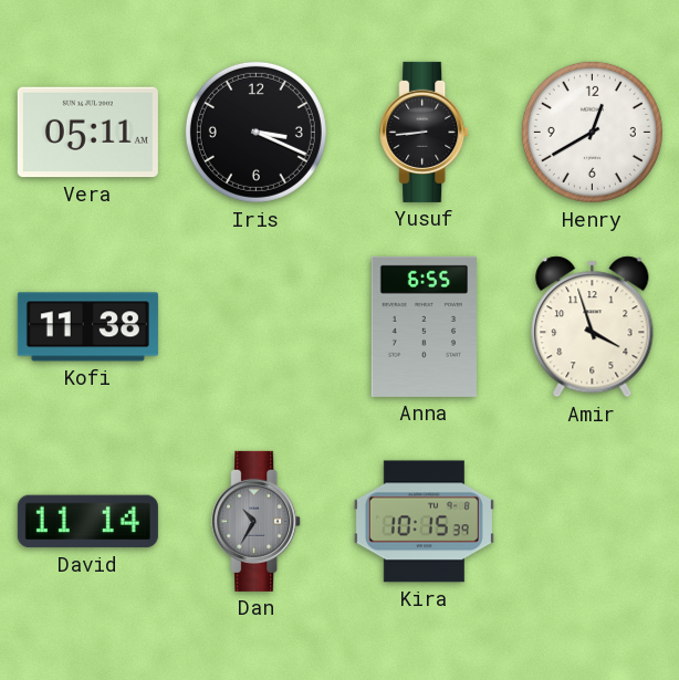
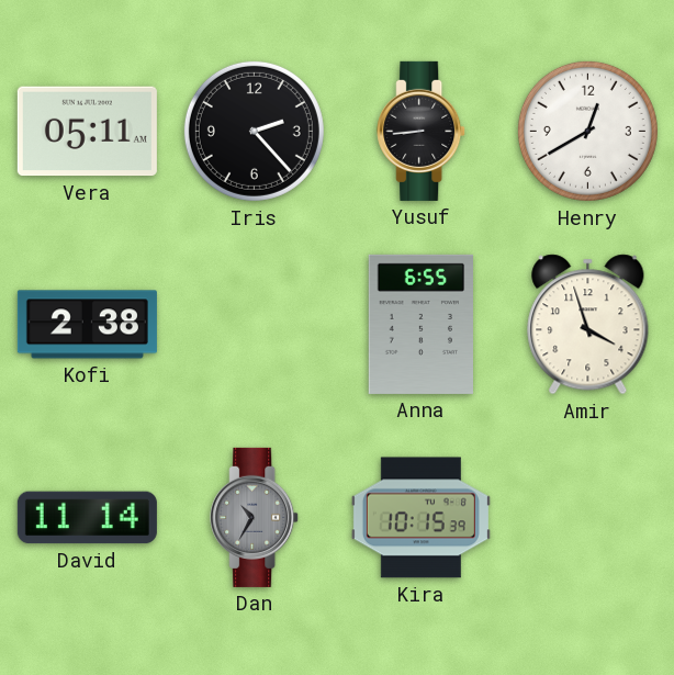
Iris: 3:19 -> 2:23 (254, 131)
Kofi: 11:38 -> 2:38 (87, 325)
